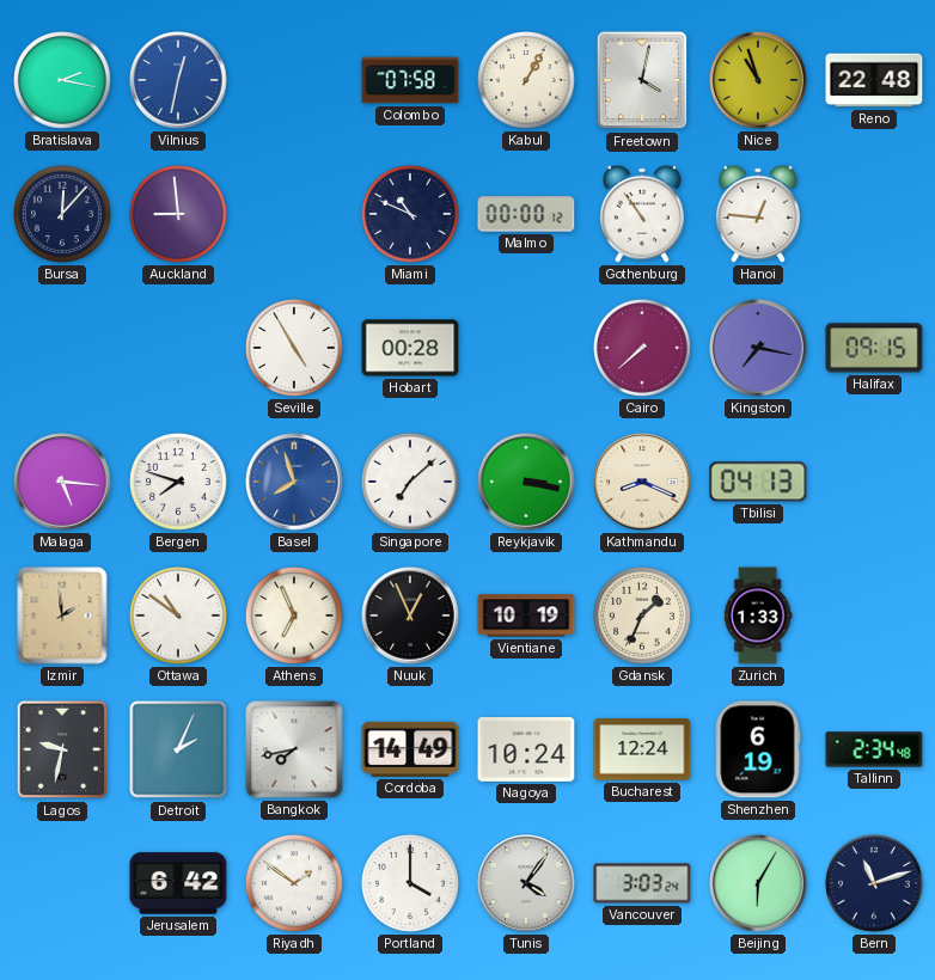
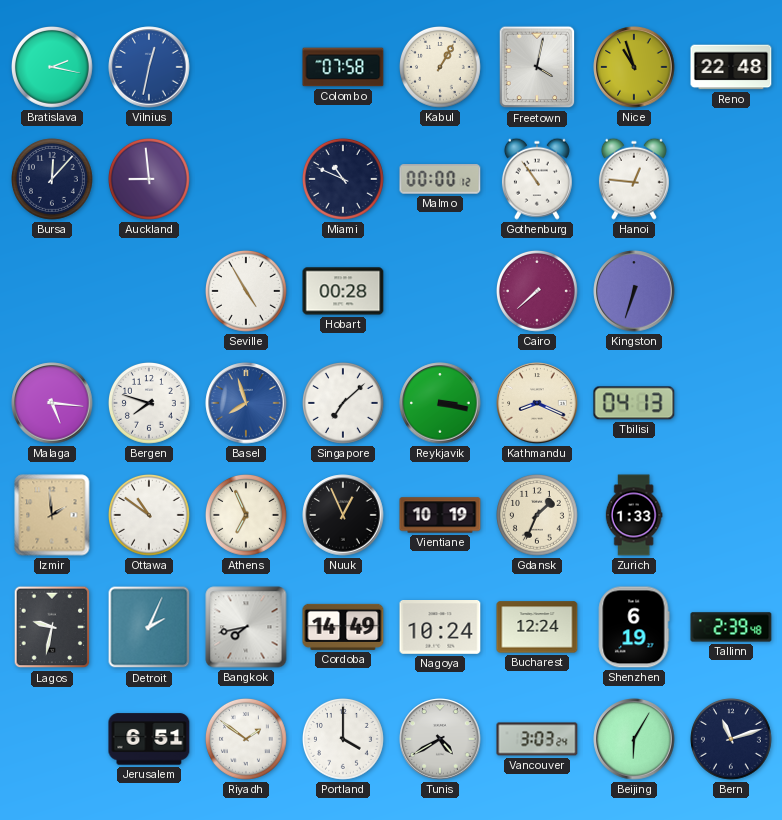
Kingston: 7:17 -> 6:33 (634, 291)
Halifax: 09:15 -> none (874, 348)
Tallinn: 2:34 -> 2:39 (731, 627)
Jerusalem: 6:42 -> 6:51 (149, 739)
Tunis: 4:06 -> 4:40 (440, 739)
